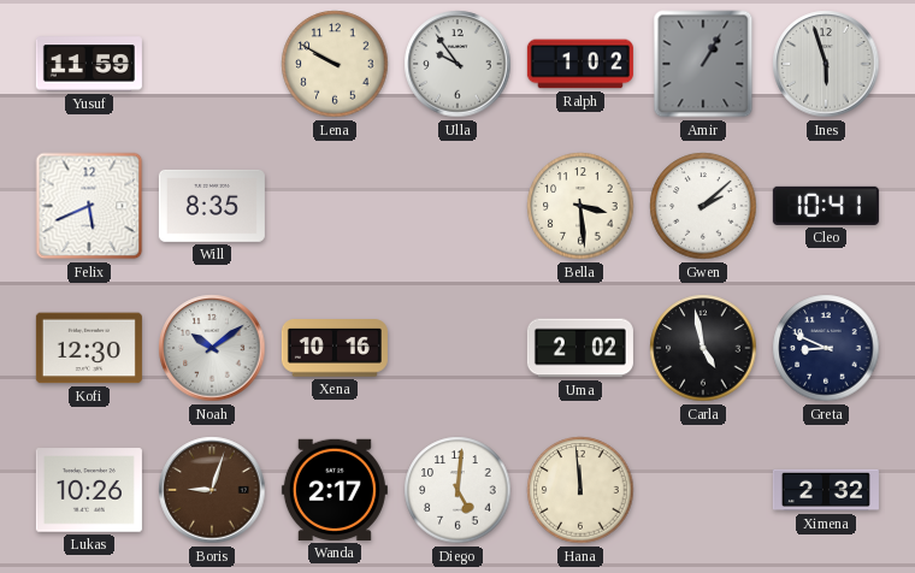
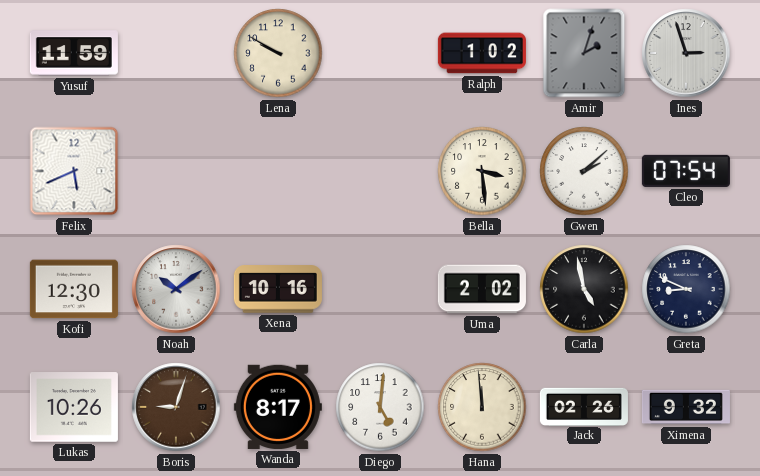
Ulla: 9:54 -> none (457, 64)
Amir: 1:05 -> 2:03 (584, 53)
Ines: 5:57 -> 2:57 (686, 53)
Will: 8:35 -> none (212, 206)
Cleo: 10:41 -> 07:54 (686, 171)
Wanda: 2:17 -> 8:17 (278, 407)
Jack: none -> 02:26 (584, 406)
Ximena: 2:32 -> 9:32 (686, 407)
